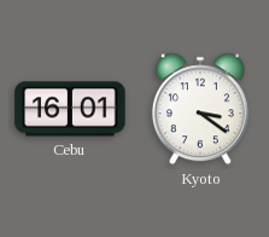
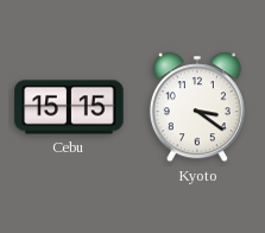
Cebu: 16:01 -> 15:15 (69, 107)
